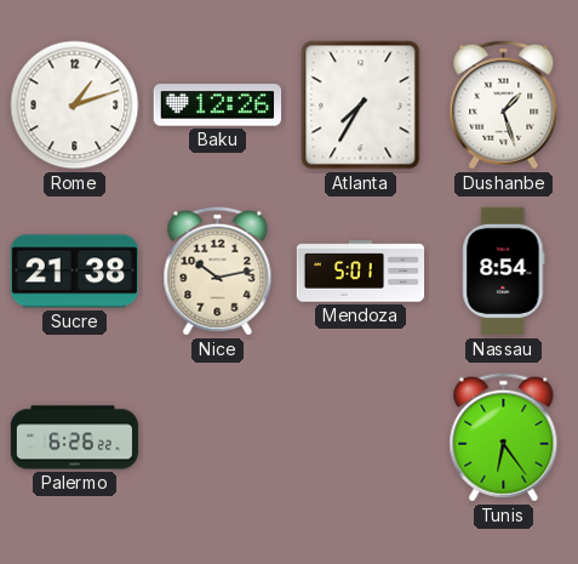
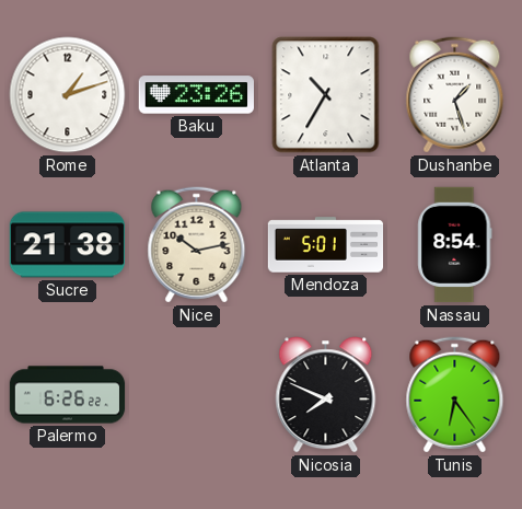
Baku: 12:26 -> 23:26 (196, 95)
Atlanta: 7:35 -> 10:35 (326, 95)
Nicosia: none -> 7:49 (326, 395)
